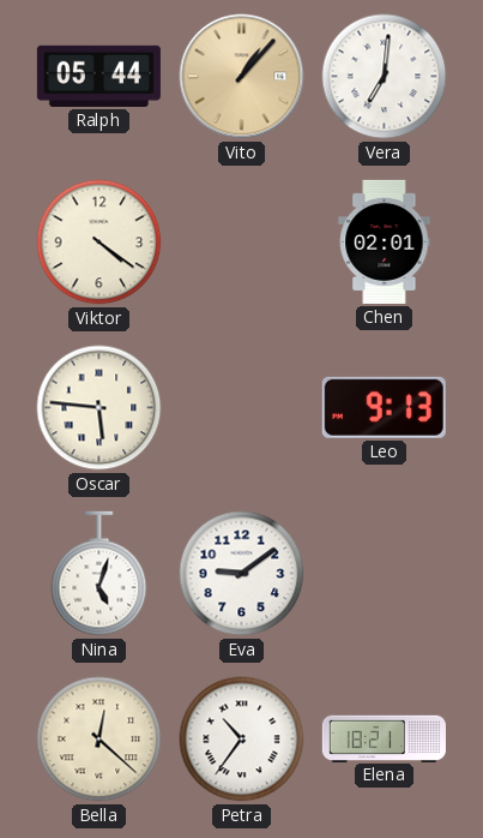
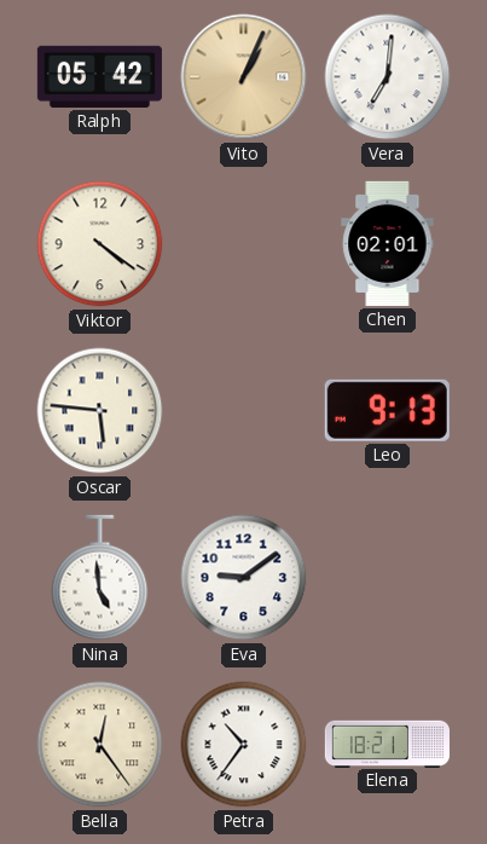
Ralph: 05:44 -> 05:42 (99, 76)
Vito: 1:07 -> 1:04 (244, 77)
Nina: 5:03 -> 4:59 (100, 578)
Bella: 12:22 -> 12:24 (100, 745)
